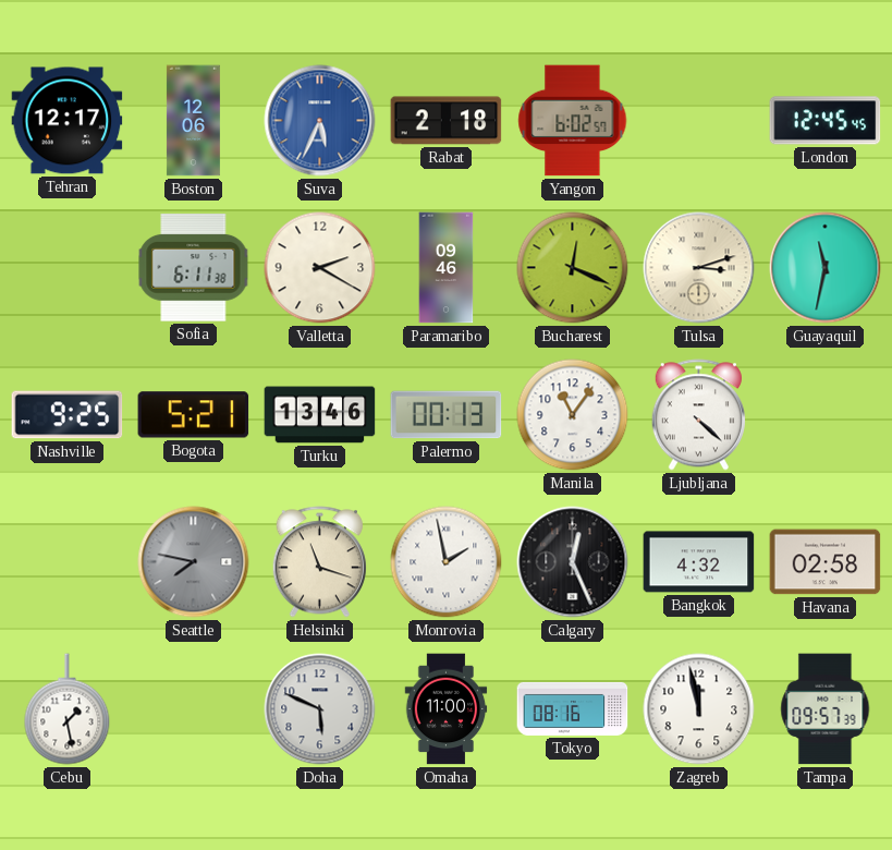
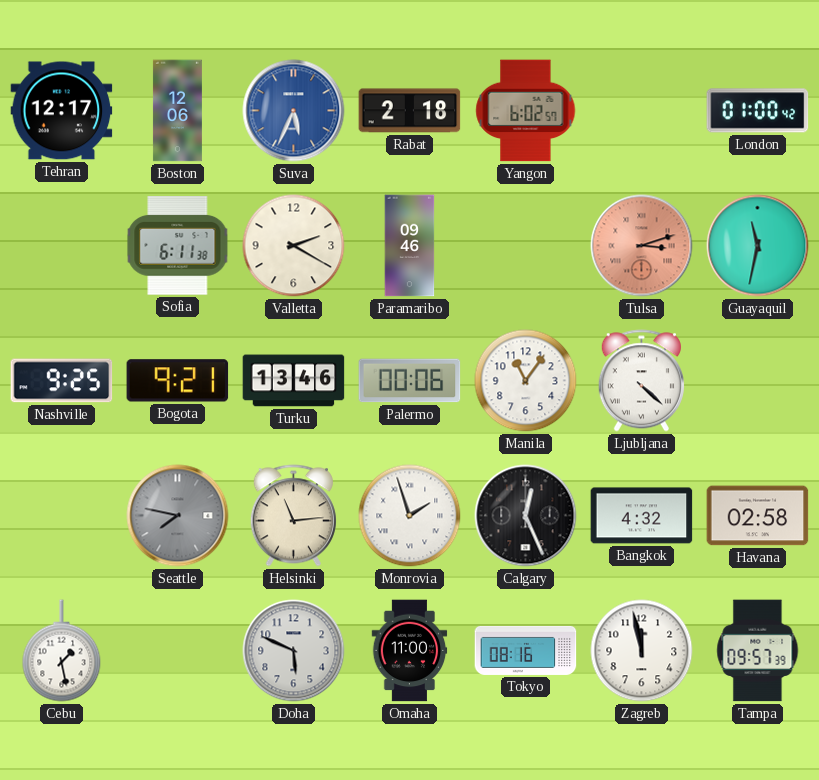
London: 12:45 -> 01:00 (758, 111)
Bucharest: 12:19 -> none (573, 268)
Tulsa dial: cream -> salmon (642, 246)
Bogota: 5:21 -> 9:21 (178, 381)
Palermo: 00:13 -> 00:06 (410, 381)
Helsinki: 11:18 -> 11:14 (293, 516)
Monrovia: 1:58 -> 1:57 (410, 516)
